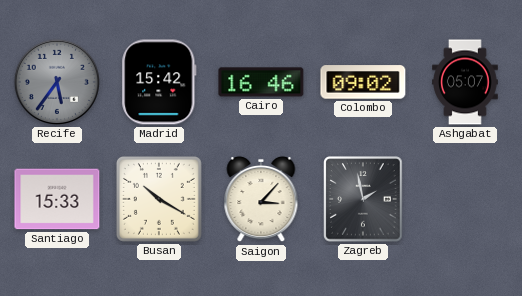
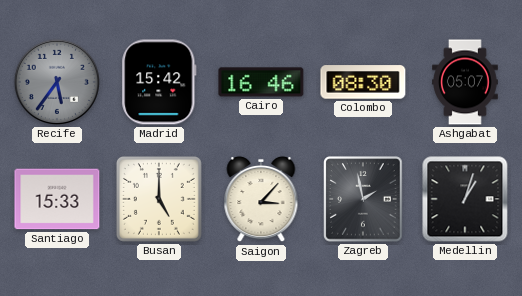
Colombo: 09:02 -> 08:30 (363, 82)
Busan: 10:20 -> 5:00 (159, 199)
Medellin: none -> 1:03 (465, 199)
